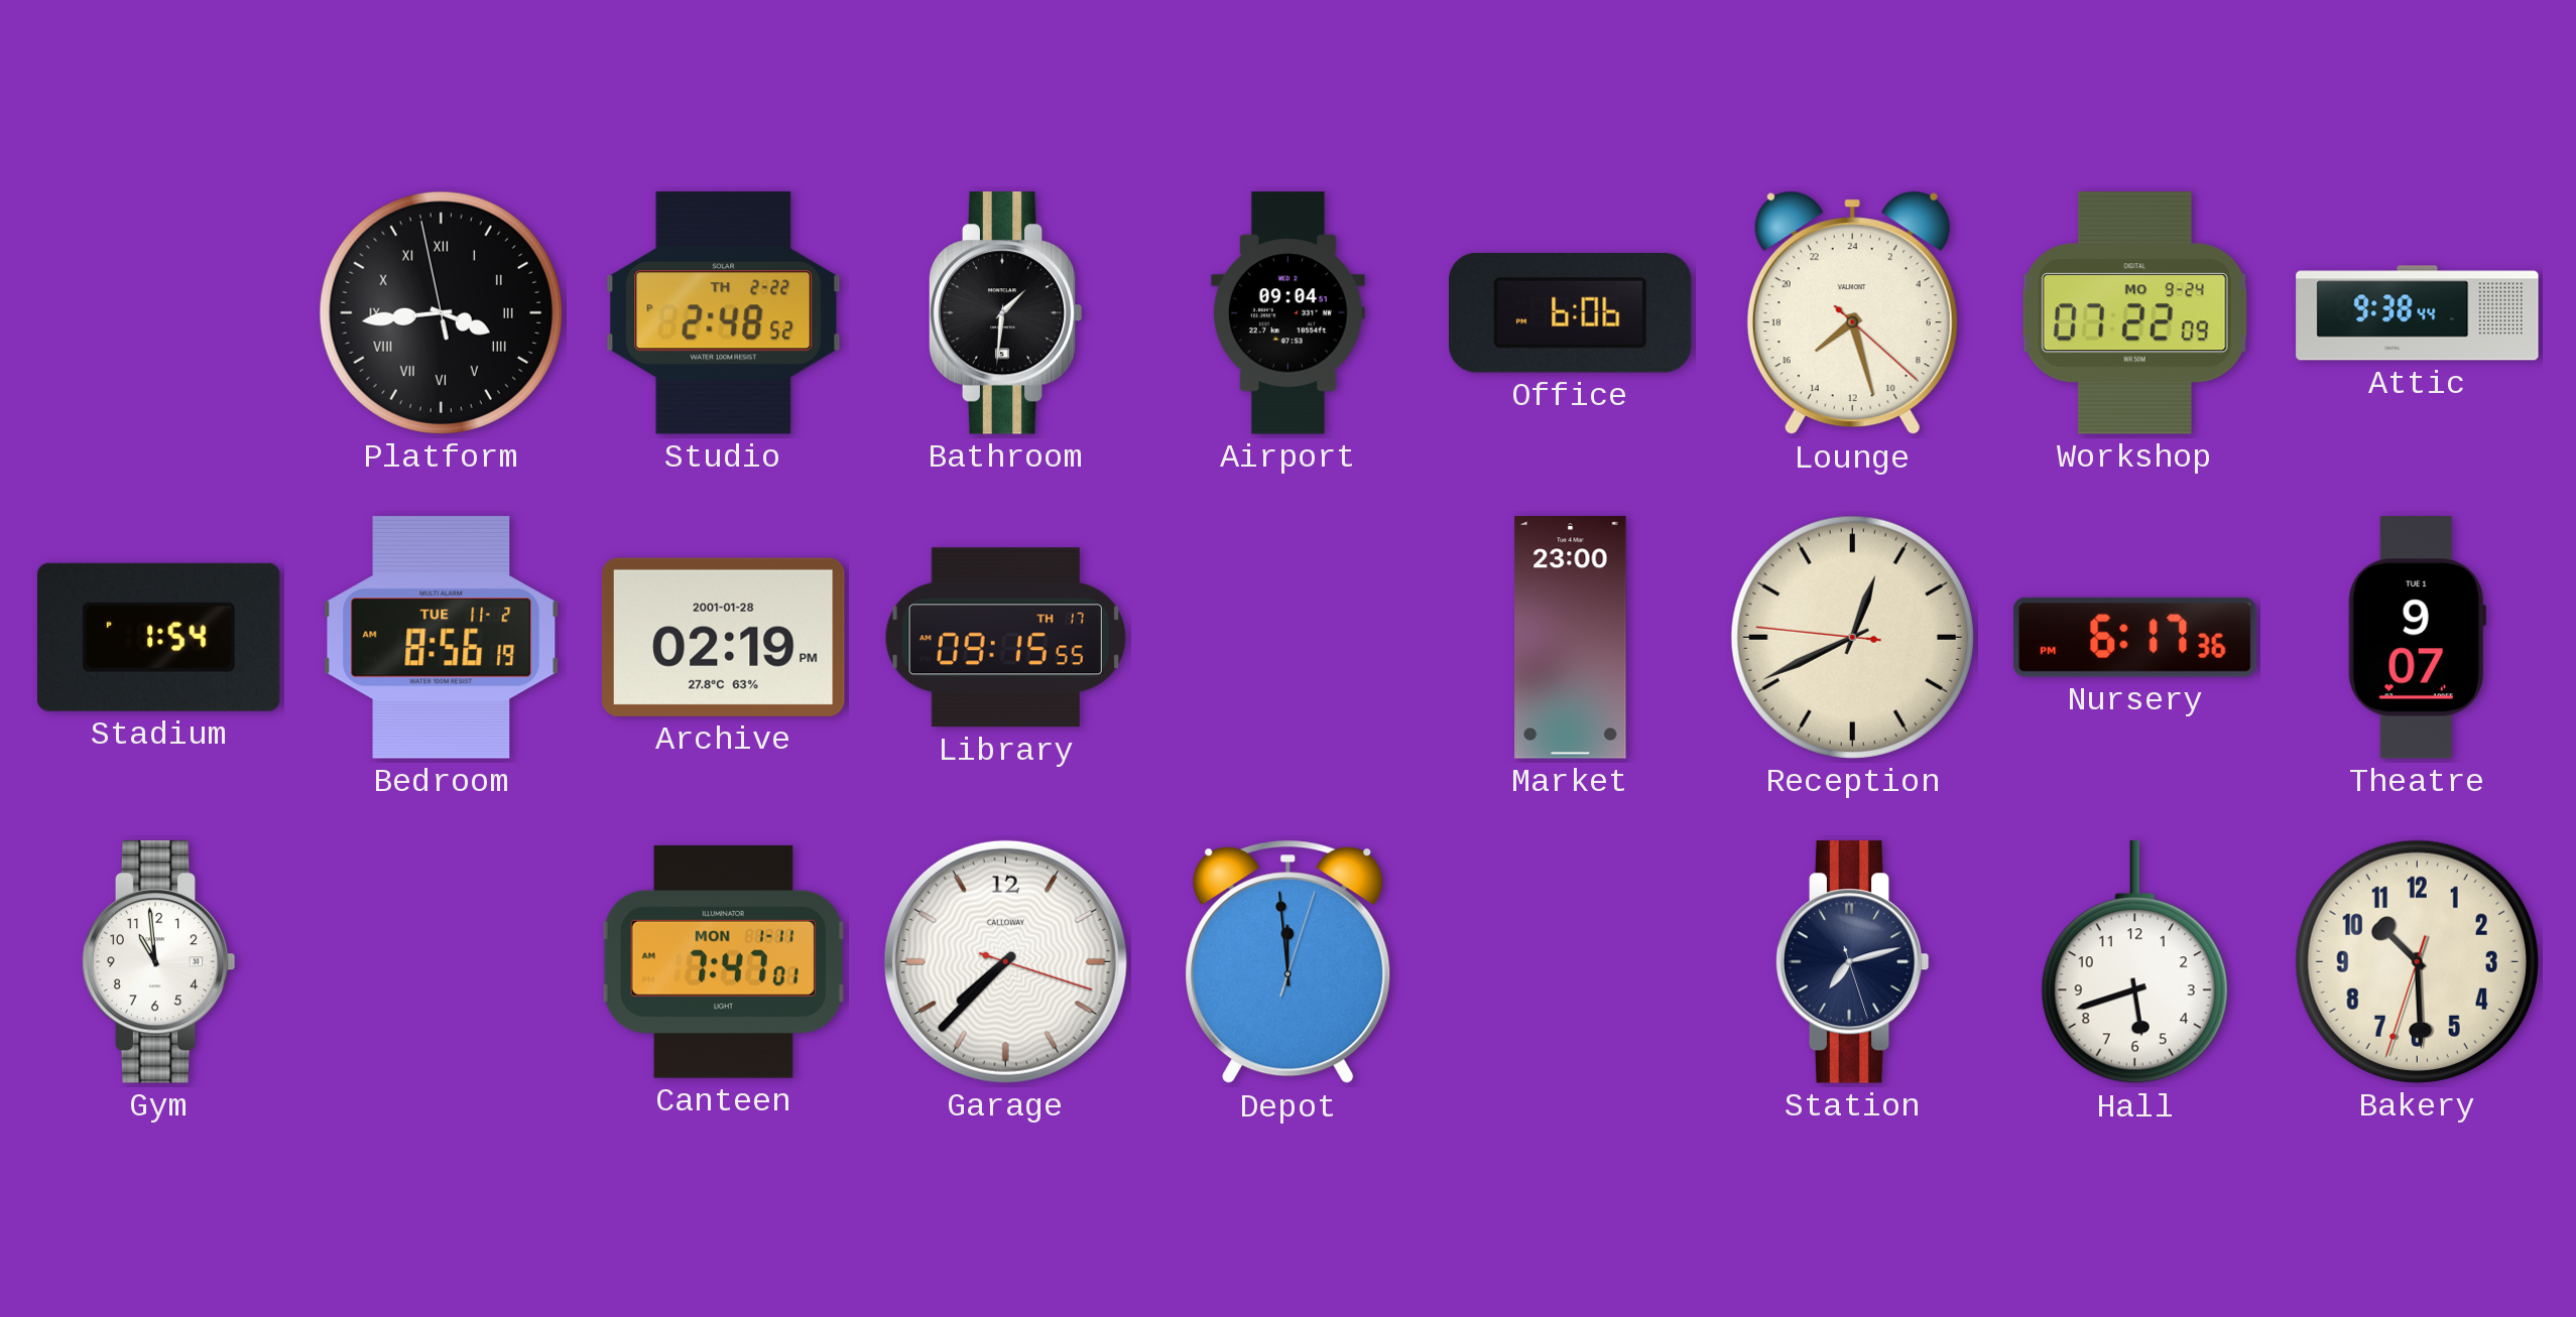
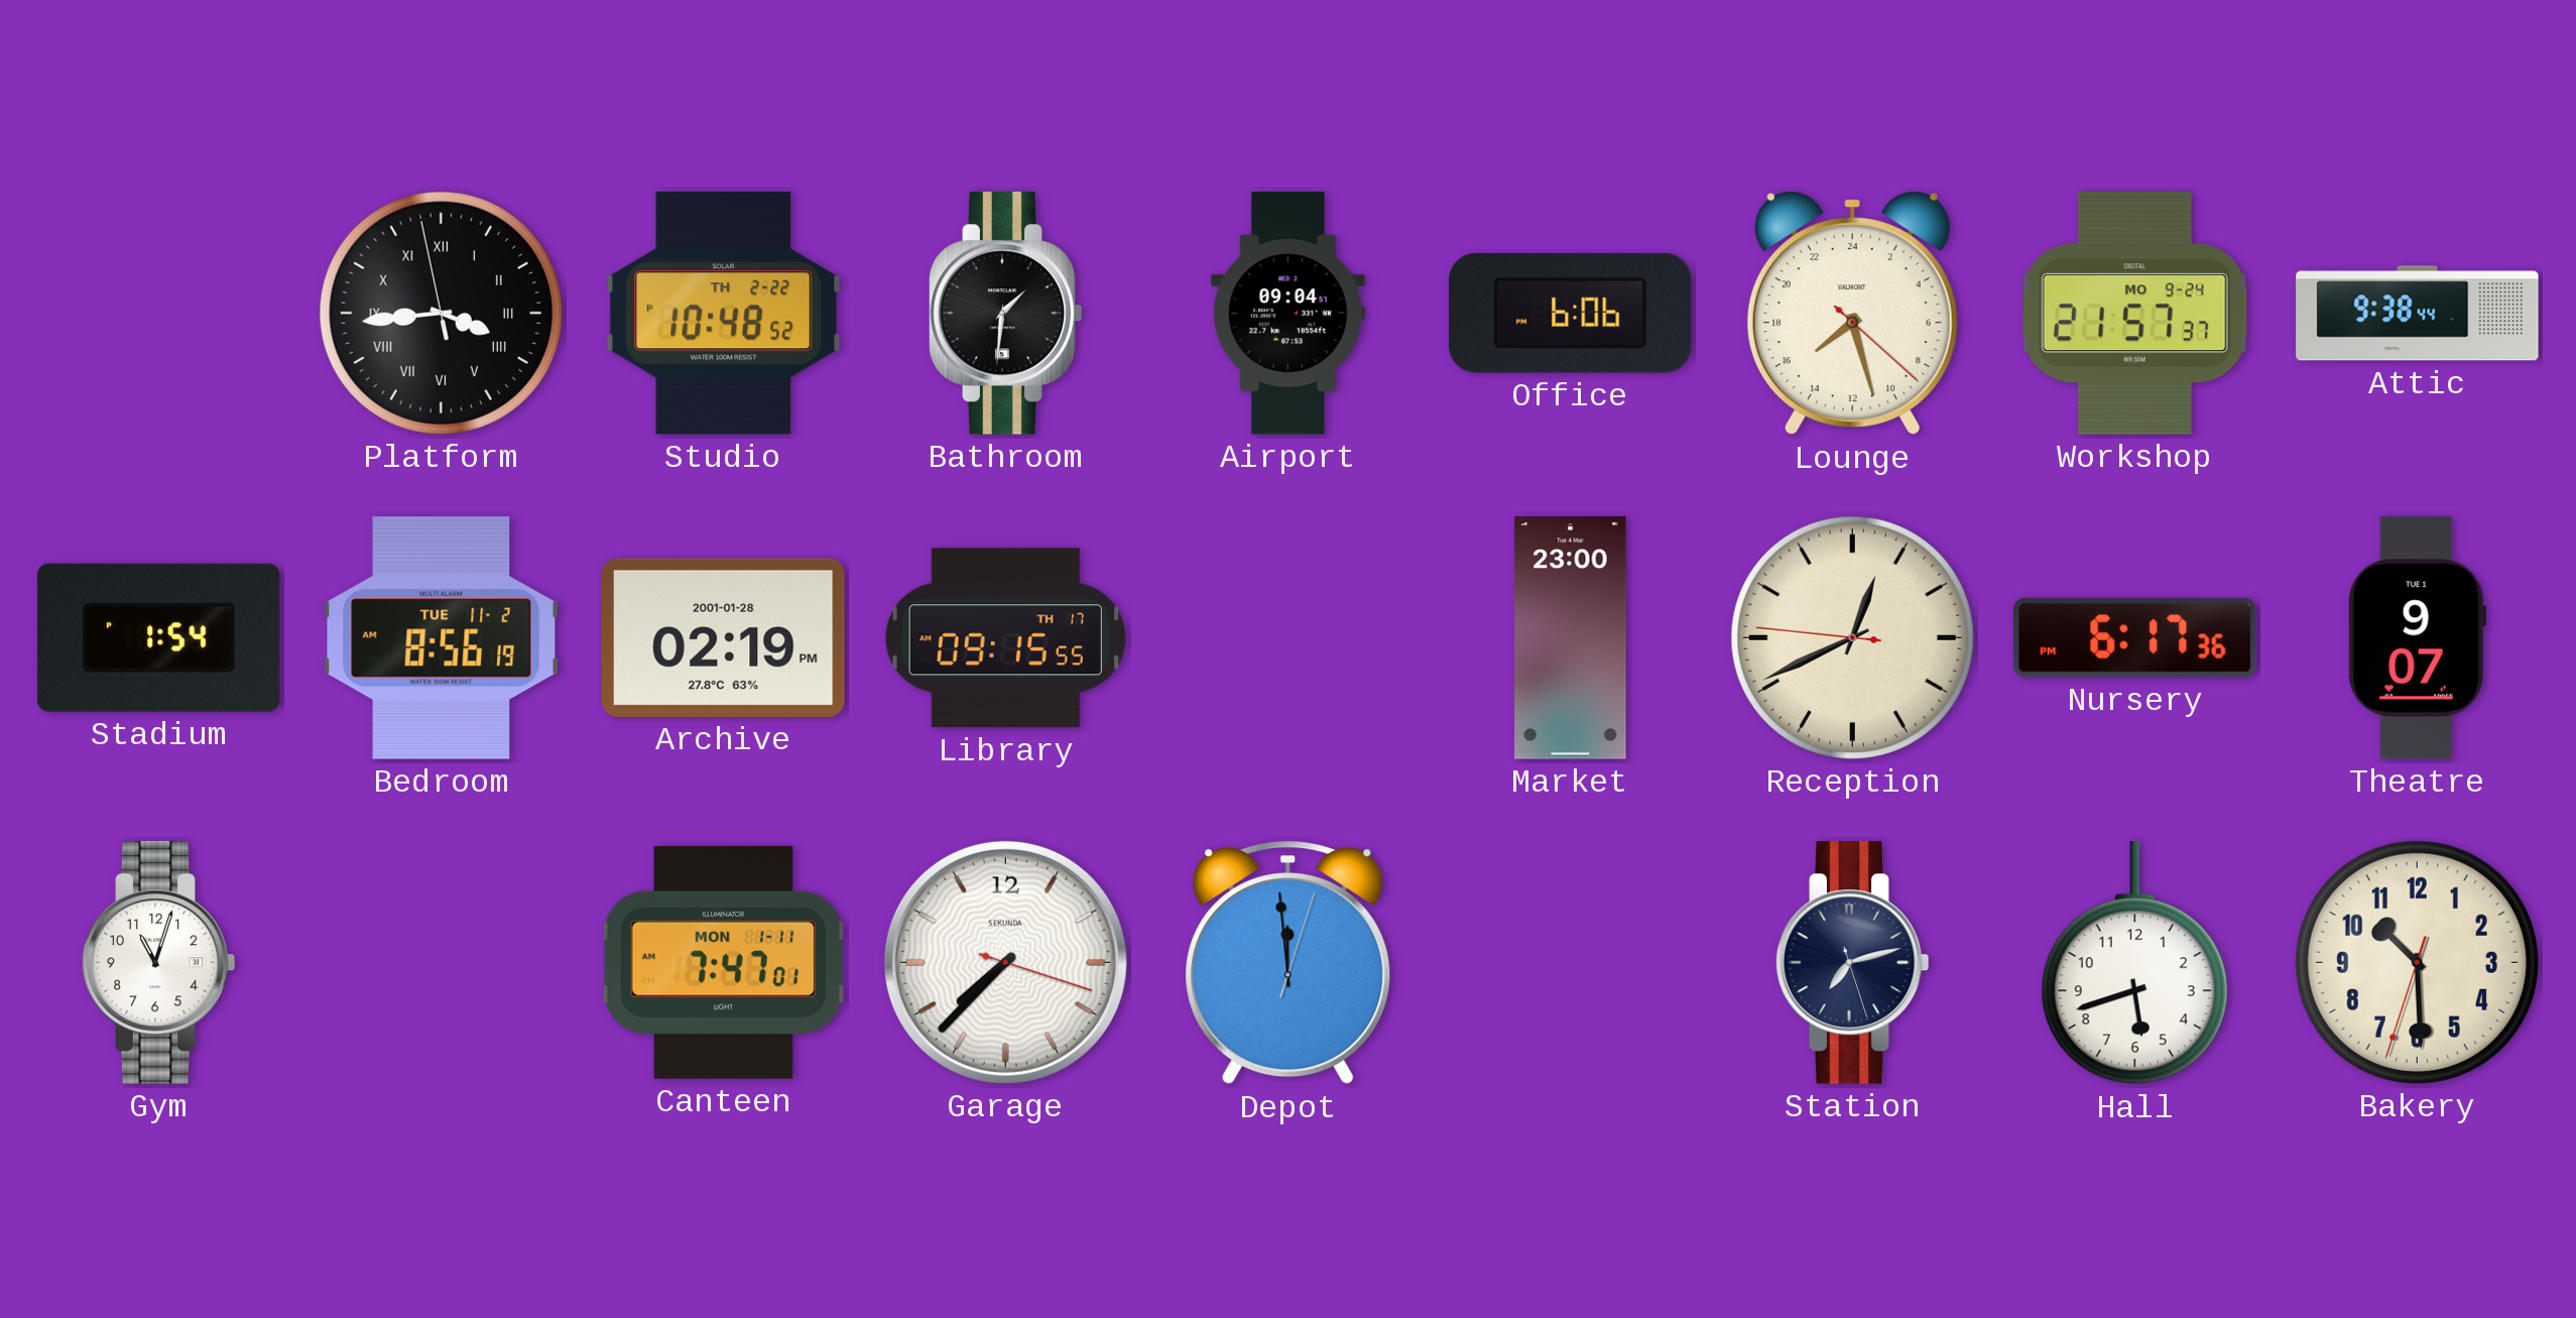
Studio: 2:48 -> 10:48 (724, 313)
Workshop: 07:22 -> 21:57 (2134, 313)
Gym: 10:59 -> 11:03 (158, 963)
Garage brand: CALLOWAY -> SEKUNDA (1005, 962)
